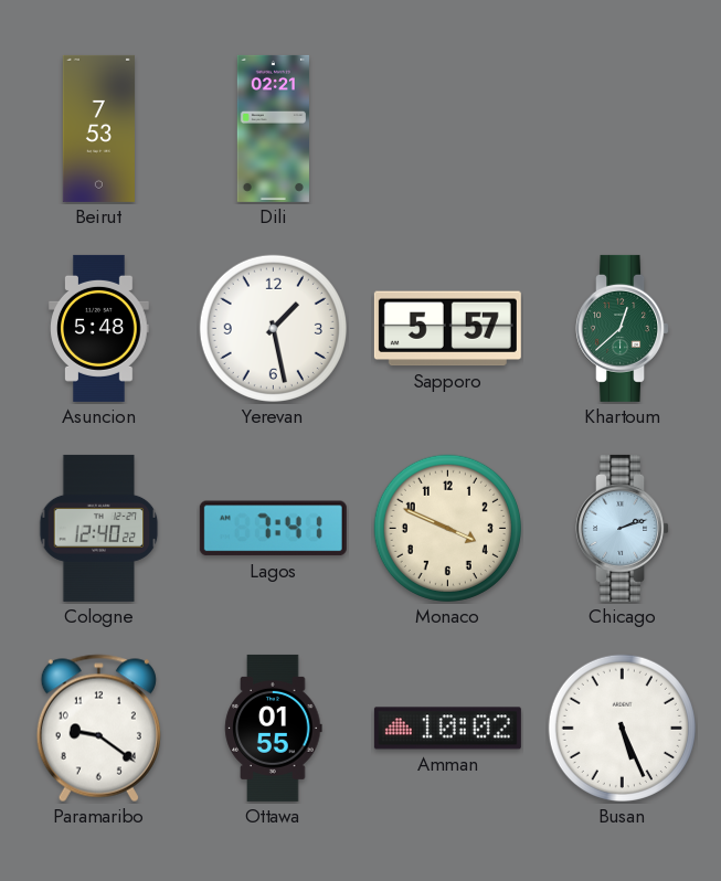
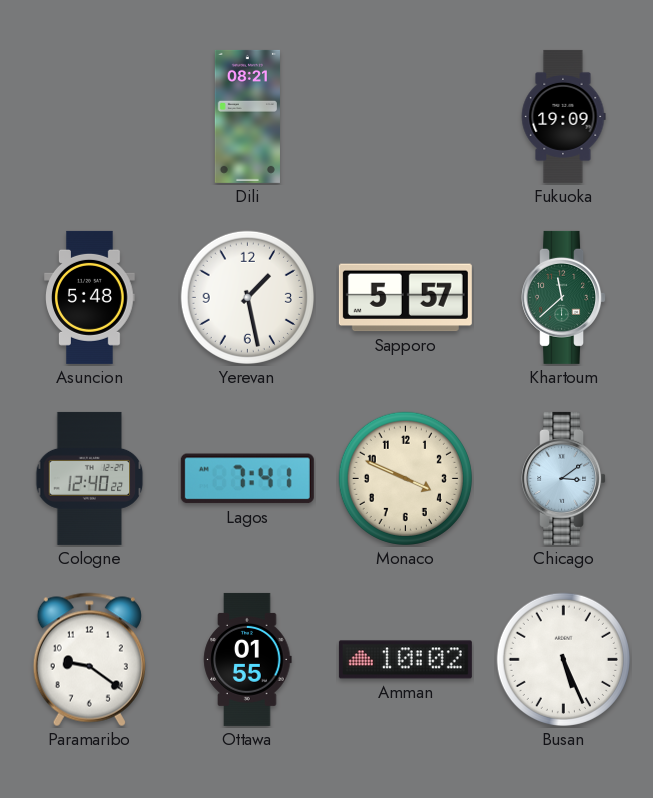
Beirut: 7:53 -> none (98, 128)
Dili: 02:21 -> 08:21 (247, 116)
Fukuoka: none -> 19:09 (563, 116)
Khartoum: 12:38 -> 11:38 (564, 297)
Chicago: 2:12 -> 3:09 (564, 478)
